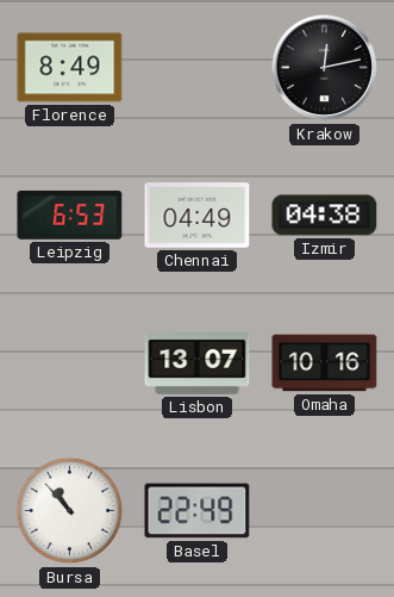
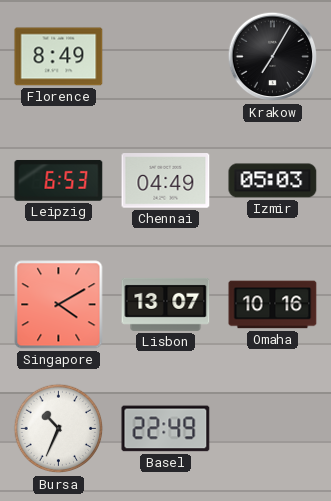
Krakow: 12:13 -> 7:05 (273, 57)
Izmir: 04:38 -> 05:03 (273, 181)
Singapore: none -> 4:10 (59, 305)
Bursa: 10:53 -> 10:34 (59, 429)
